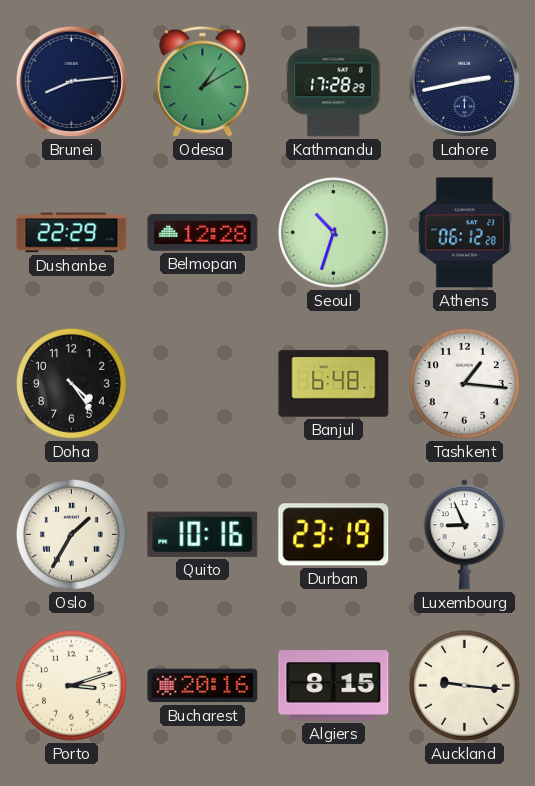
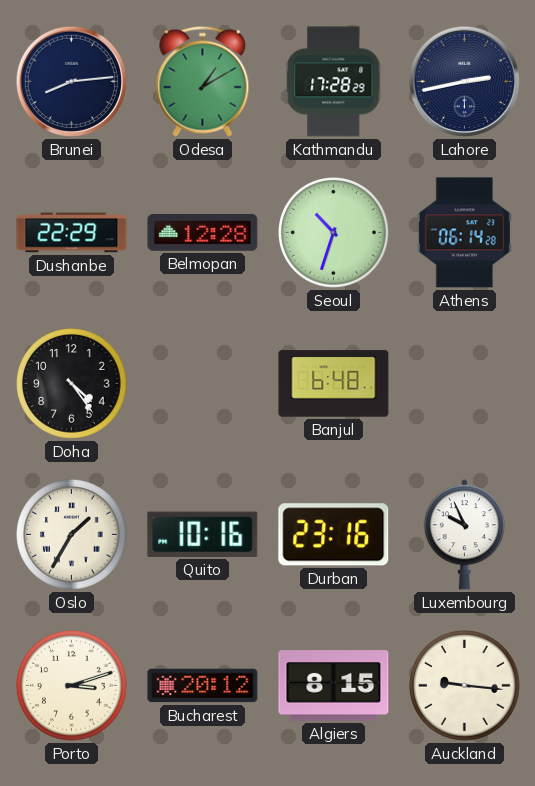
Athens: 06:12 -> 06:14 (464, 233)
Tashkent: 1:16 -> none (465, 384)
Durban: 23:19 -> 23:16 (334, 535)
Luxembourg: 8:56 -> 9:56 (464, 535)
Bucharest: 20:16 -> 20:12 (203, 686)
